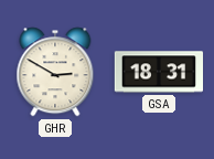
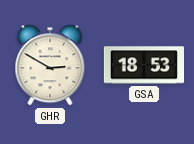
GSA: 18:31 -> 18:53 (143, 65)
